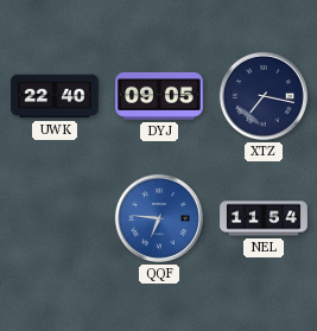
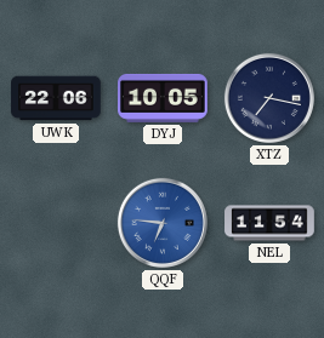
UWK: 22:40 -> 22:06 (56, 98)
DYJ: 09:05 -> 10:05 (163, 98)
